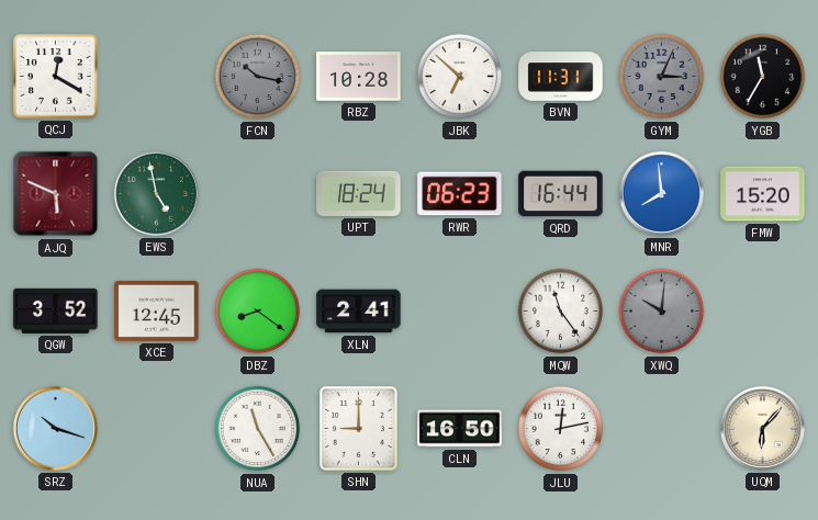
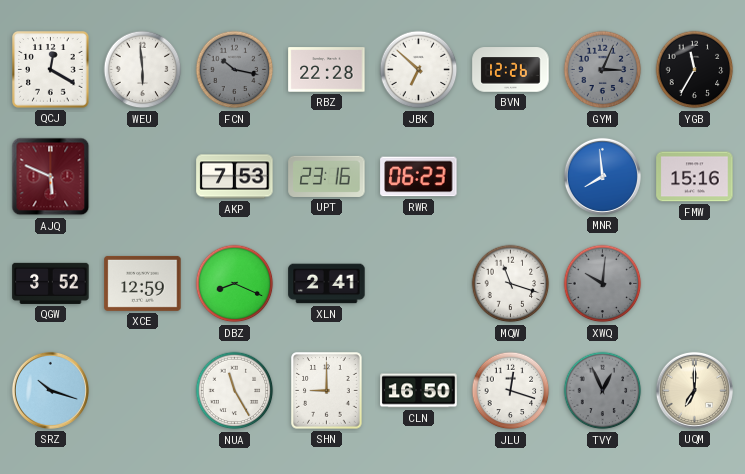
WEU: none -> 5:59 (143, 70)
RBZ: 10:28 -> 22:28 (327, 70)
BVN: 11:31 -> 12:26 (511, 70)
EWS: 4:58 -> none (156, 193)
AKP: none -> 7:53 (235, 177)
UPT: 18:24 -> 23:16 (327, 176)
QRD: 16:44 -> none (561, 194)
FMW: 15:20 -> 15:16 (695, 177)
XCE: 12:45 -> 12:59 (143, 283)
DBZ: 8:21 -> 8:19 (235, 284)
MQW: 11:24 -> 11:18 (511, 284)
JLU: 12:13 -> 12:18 (511, 391)
TVY: none -> 12:56 (603, 391)
UQM: 6:07 -> 7:00 (694, 390)
